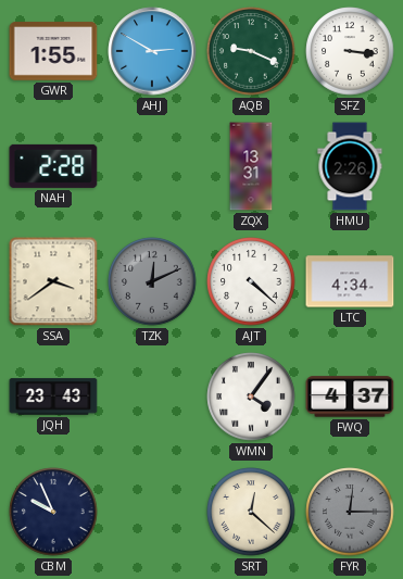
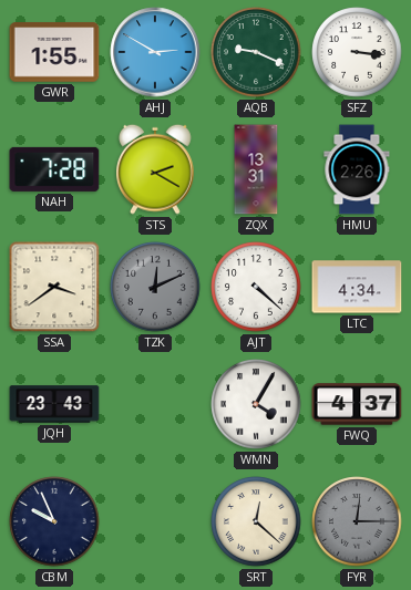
NAH: 2:28 -> 7:28 (54, 169)
STS: none -> 2:20 (156, 169)
WMN: 4:06 -> 4:05 (256, 404)
